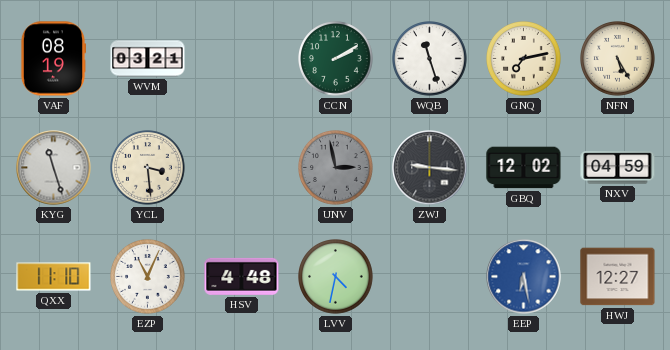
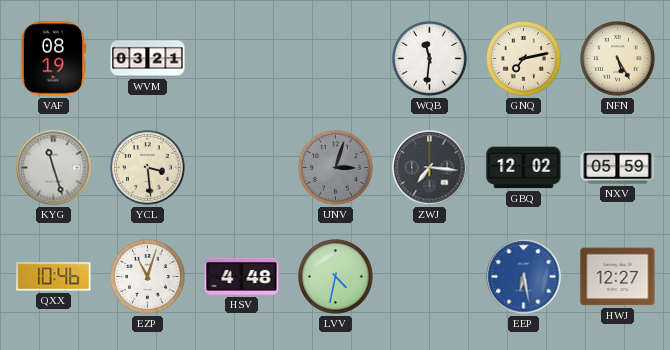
CCN: 2:10 -> none (336, 59)
WQB: 11:27 -> 11:31 (430, 59)
UNV: 2:58 -> 3:03 (336, 168)
ZWJ: 9:16 -> 7:16 (430, 168)
NXV: 04:59 -> 05:59 (618, 168)
QXX: 11:10 -> 10:46 (54, 277)
EZP: 11:04 -> 11:03 (148, 277)
